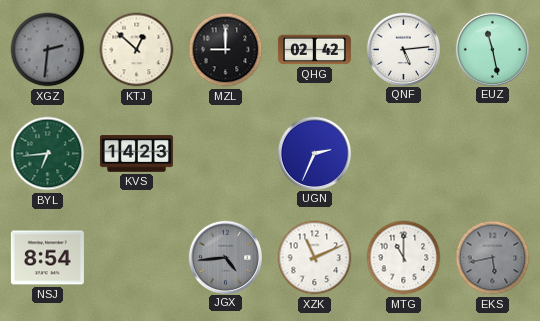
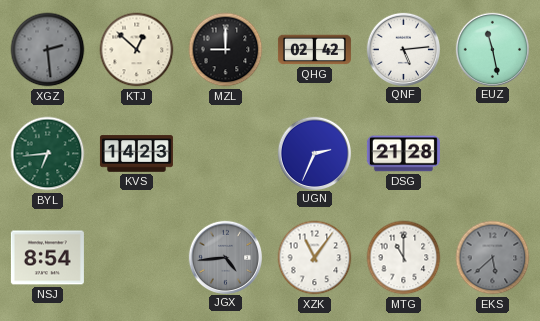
XGZ: 2:31 -> 2:29 (48, 50)
DSG: none -> 21:28 (403, 154)
XZK: 11:11 -> 11:06 (315, 258)
EKS: 5:43 -> 5:38 (493, 258)
